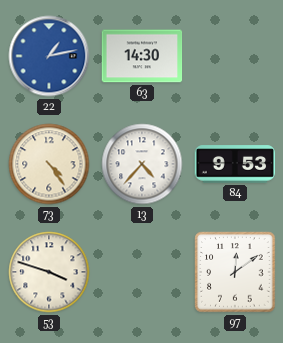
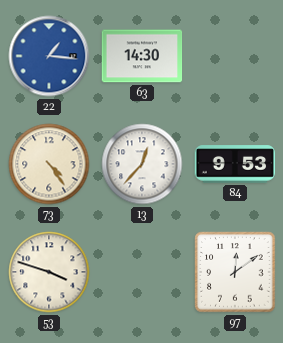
22: 1:13 -> 1:16 (49, 56)
13: 4:37 -> 12:37 (142, 164)
